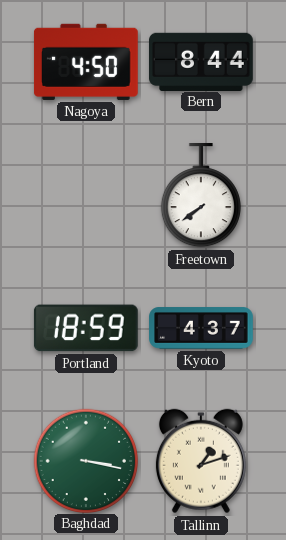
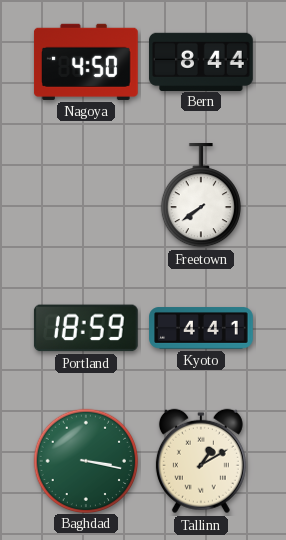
Kyoto: 4:37 -> 4:41 (201, 328)
Tallinn: 1:12 -> 1:10 (201, 461)
